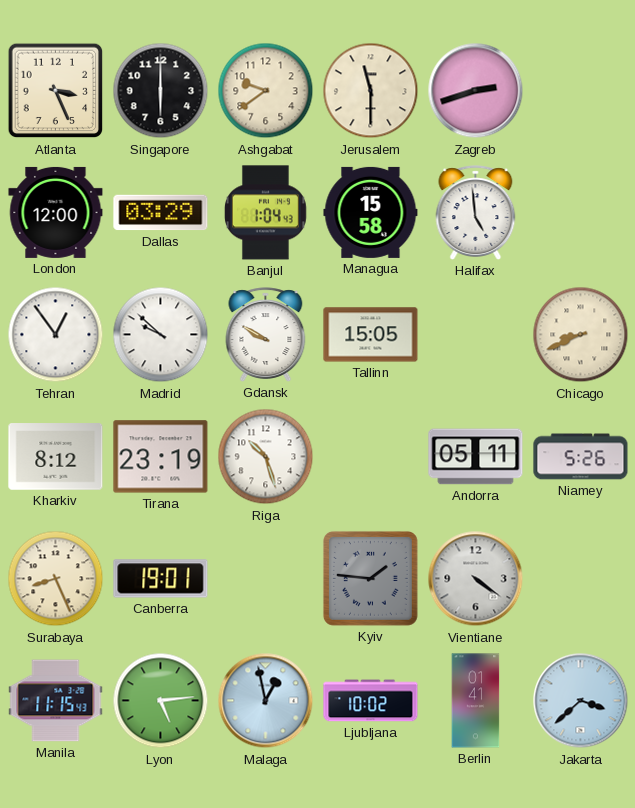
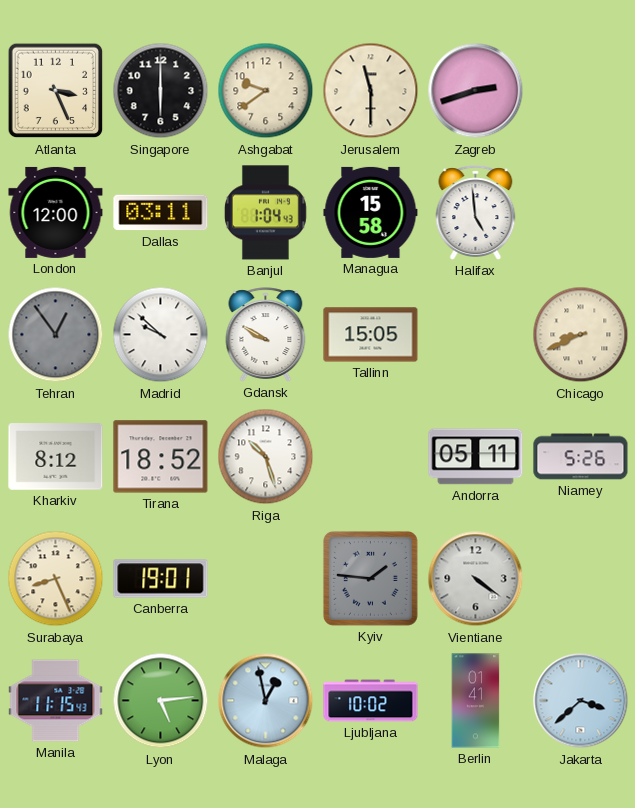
Dallas: 03:29 -> 03:11 (161, 213)
Tehran dial: white -> grey (56, 335)
Tirana: 23:19 -> 18:52 (161, 457)
